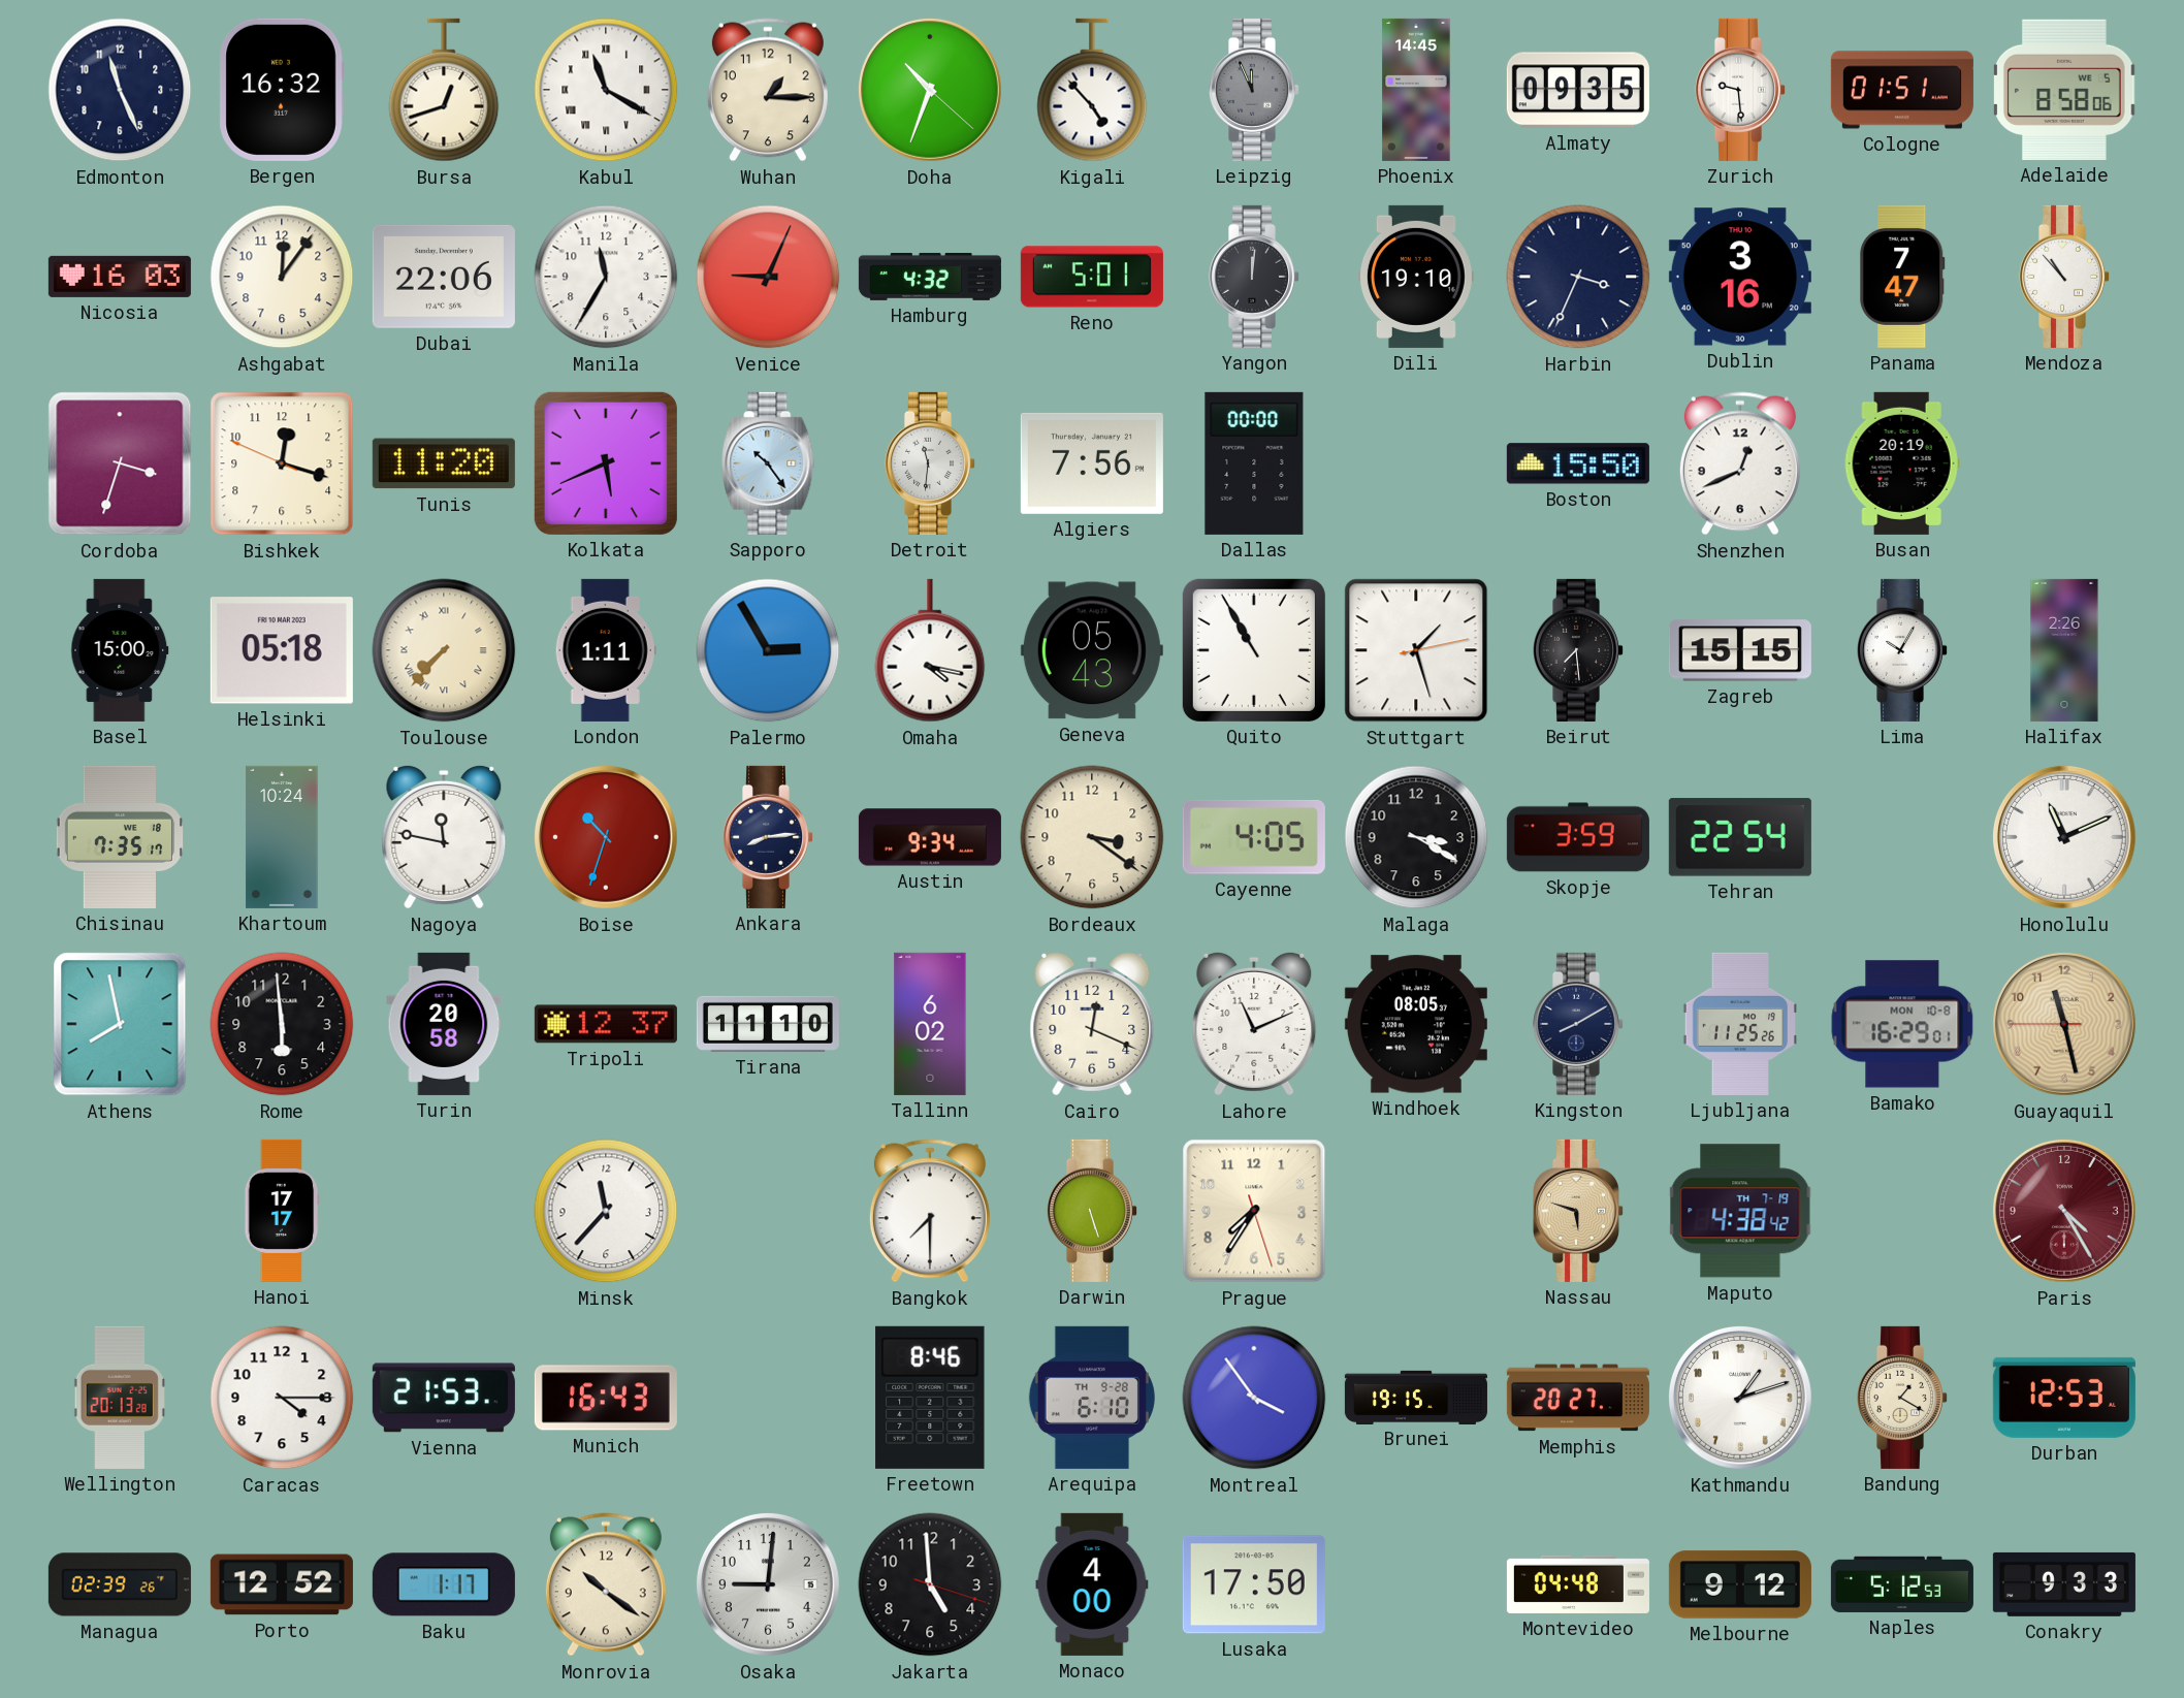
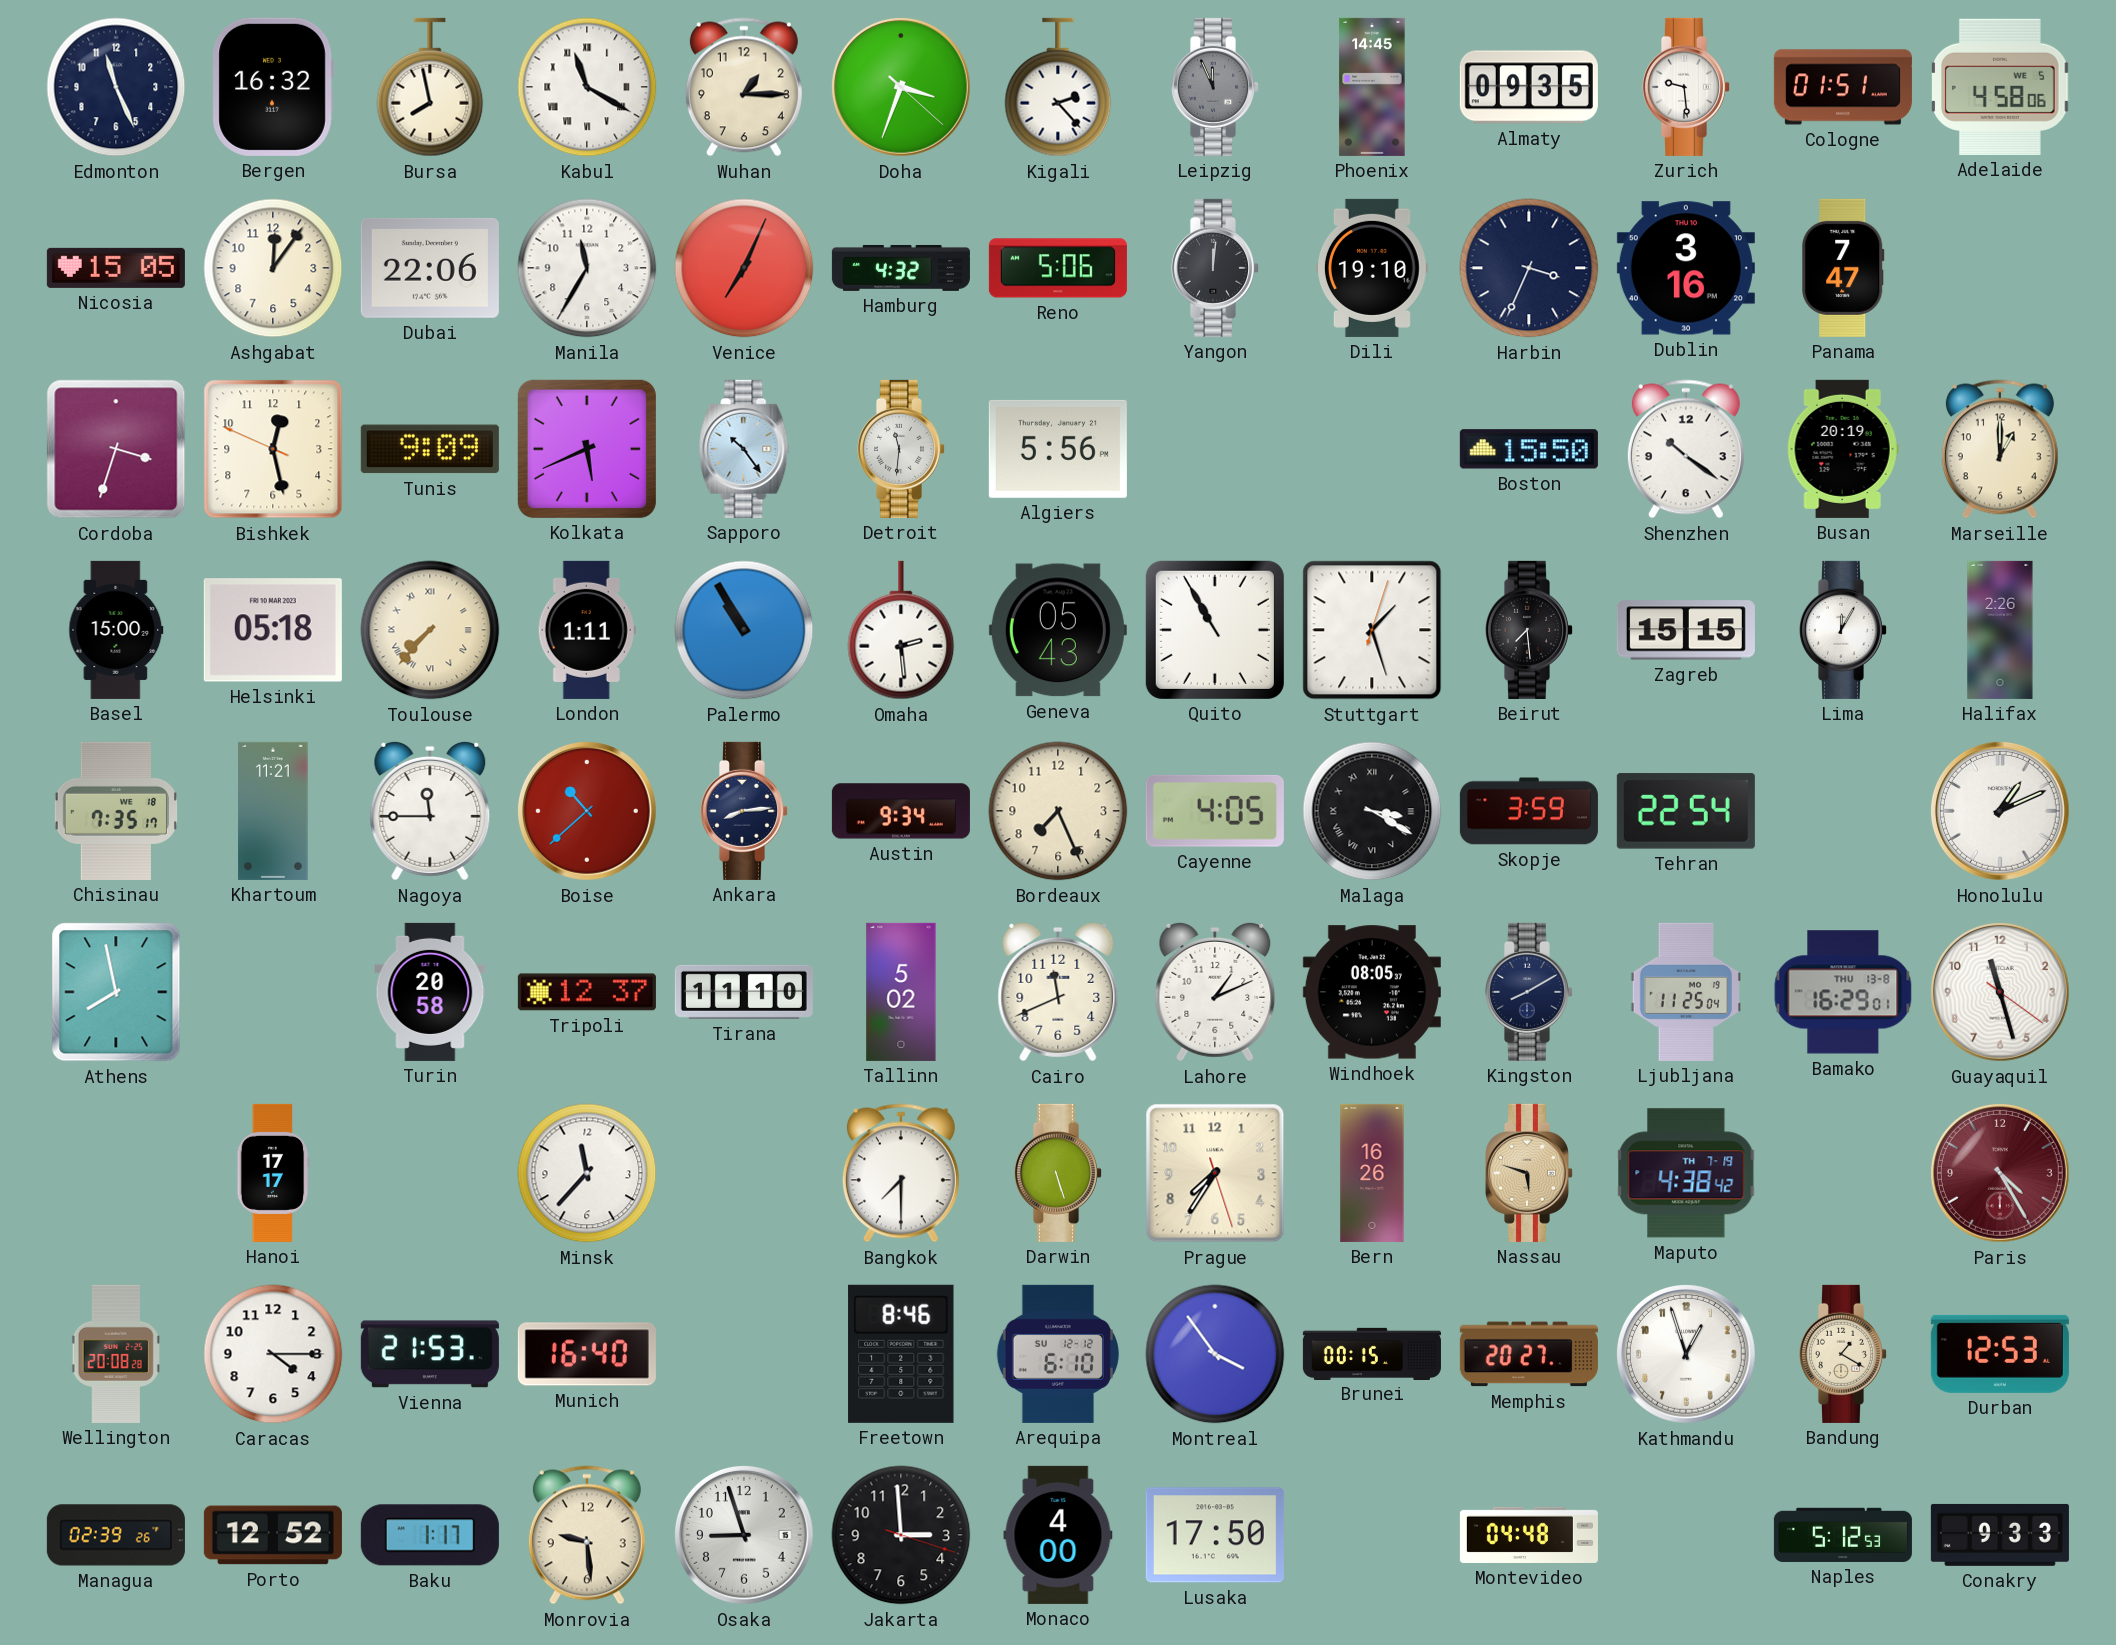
Bursa: 12:42 -> 7:58 (430, 87)
Doha: 10:33 -> 3:33 (901, 87)
Kigali: 4:53 -> 2:23 (1058, 87)
Adelaide: 8:58 -> 4:58 (2001, 87)
Nicosia: 16:03 -> 15:05 (116, 268)
Venice: 9:04 -> 7:04 (744, 268)
Reno: 5:01 -> 5:06 (1058, 268)
Mendoza: 10:53 -> none (2063, 277)
Bishkek: 12:17 -> 12:27 (273, 449)
Tunis: 11:20 -> 9:09 (430, 449)
Algiers: 7:56 -> 5:56 (1058, 449)
Dallas: 00:00 -> none (1254, 463)
Shenzhen: 12:41 -> 10:21 (1686, 449)
Marseille: none -> 1:00 (2000, 449)
Palermo: 2:55 -> 10:55 (744, 630)
Omaha: 4:17 -> 2:29 (901, 630)
Stuttgart: 1:27:13 -> 1:27:03 (1372, 630)
Lima: 10:05 -> 12:05 (1842, 630)
Khartoum: 10:24 -> 11:21 (273, 811)
Nagoya: 11:47 -> 11:45 (430, 811)
Boise: 10:33 -> 10:38 (587, 811)
Bordeaux: 3:21 -> 7:26 (1058, 811)
Malaga numerals: Arabic -> Roman (1372, 811)
Honolulu: 11:11 -> 1:11 (2000, 811)
Rome: 5:59 -> none (282, 1024)
Tallinn: 6:02 -> 5:02 (901, 992)
Cairo: 12:19 -> 11:41 (1058, 992)
Lahore: 11:11 -> 1:11 (1215, 992)
Ljubljana: 11:25:26 -> 11:25:04 (1686, 992)
Bamako date: MON 10-8 -> THU 13-8 (1843, 992)
Guayaquil: 11:27:45 -> 11:27:21 (2000, 992)
Guayaquil dial: champagne -> white (2000, 992)
Bern: none -> 16:26 (1372, 1173)
Wellington: 20:13 -> 20:08 (116, 1354)
Munich: 16:43 -> 16:40 (587, 1354)
Arequipa date: TH 9-28 -> SU 12-12 (1058, 1354)
Brunei: 19:15 -> 00:15 (1372, 1353)
Kathmandu: 1:12 -> 12:57 (1686, 1354)
Monrovia: 10:21 -> 9:29 (587, 1535)
Osaka: 9:01 -> 8:57 (744, 1535)
Jakarta: 4:59 -> 2:59 (901, 1535)
Melbourne: 9:12 -> none (1740, 1584)
